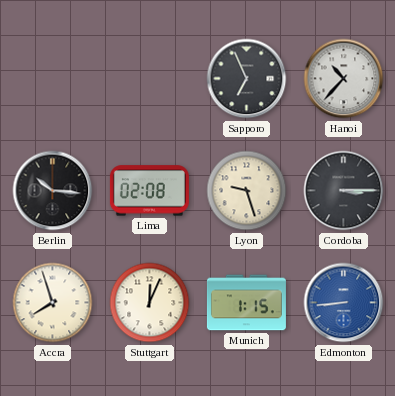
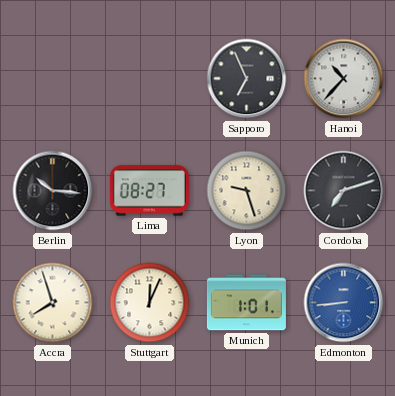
Lima: 02:08 -> 08:27 (149, 191)
Cordoba: 3:15 -> 7:12 (344, 191)
Munich: 1:15 -> 1:01 (246, 303)
